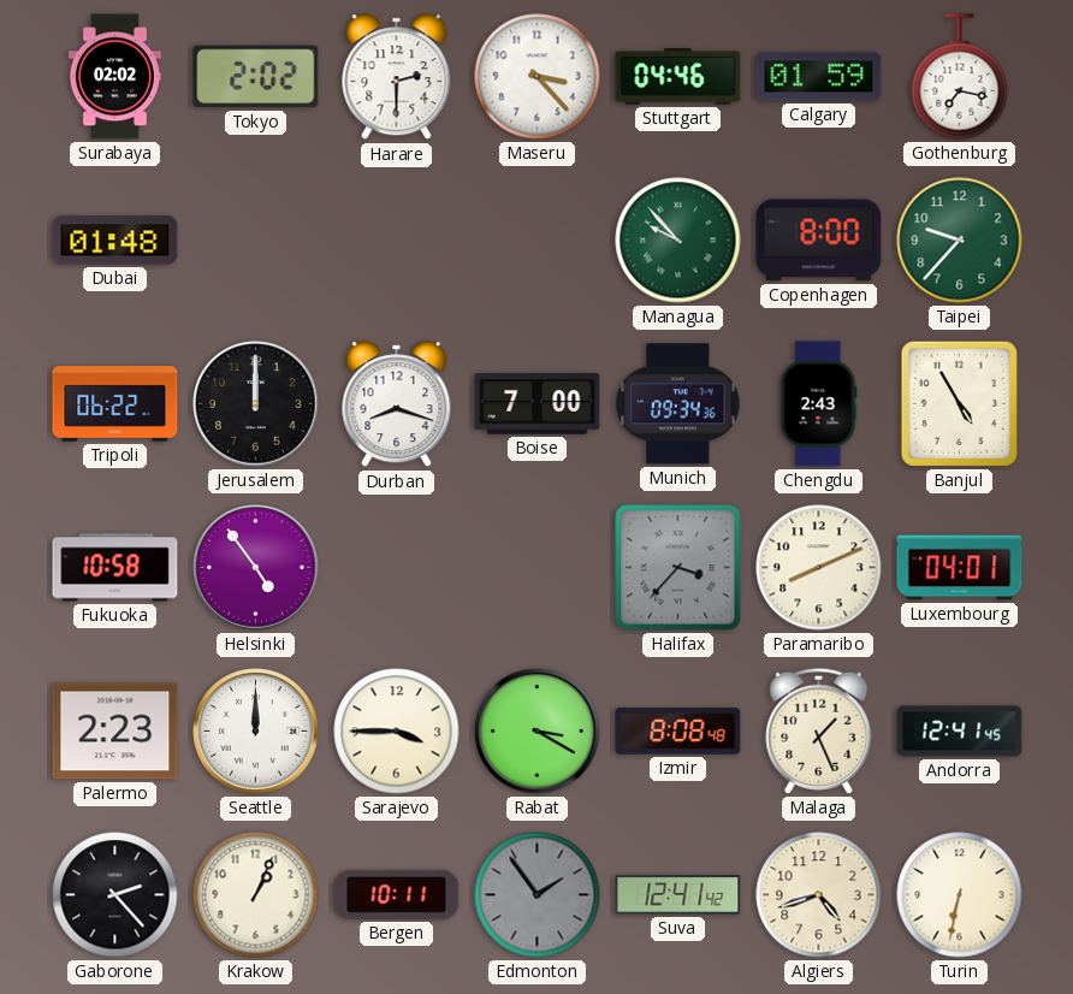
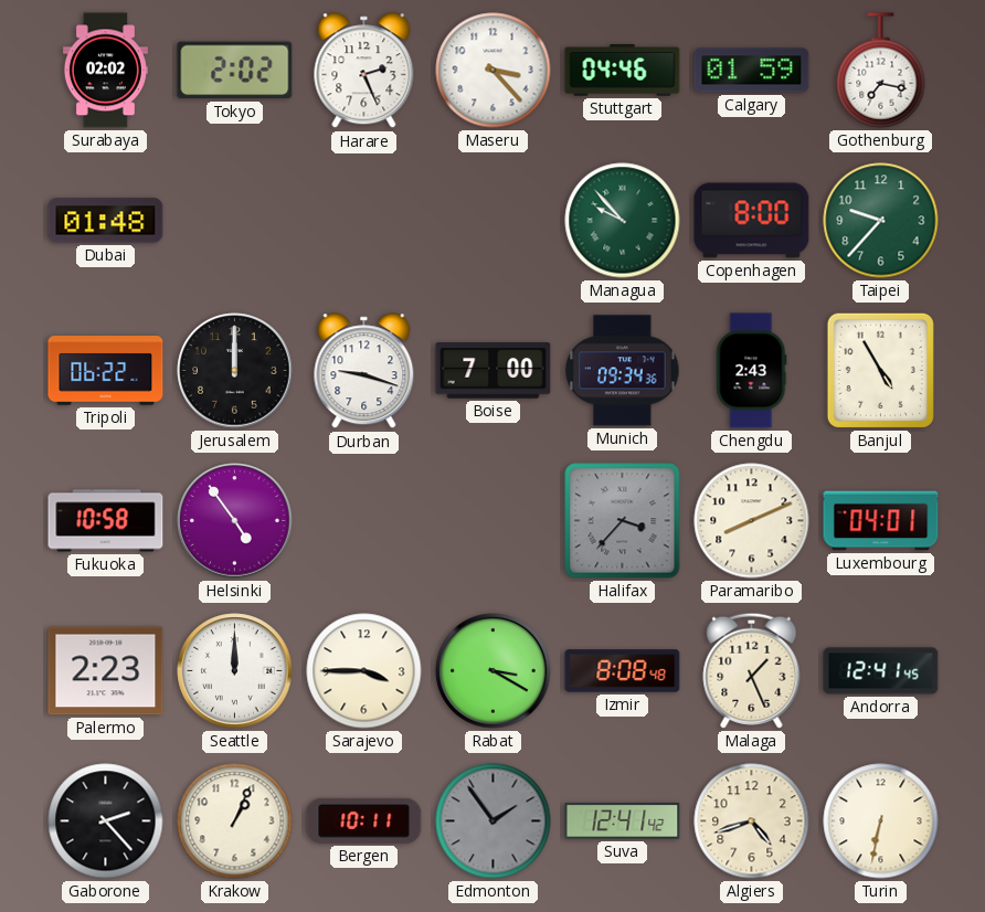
Harare: 2:30 -> 2:26 (364, 71)
Durban: 8:18 -> 9:18 (364, 371)
